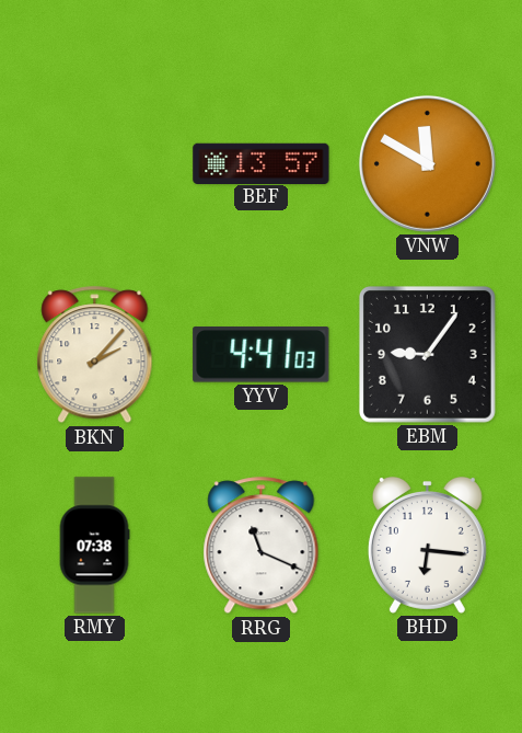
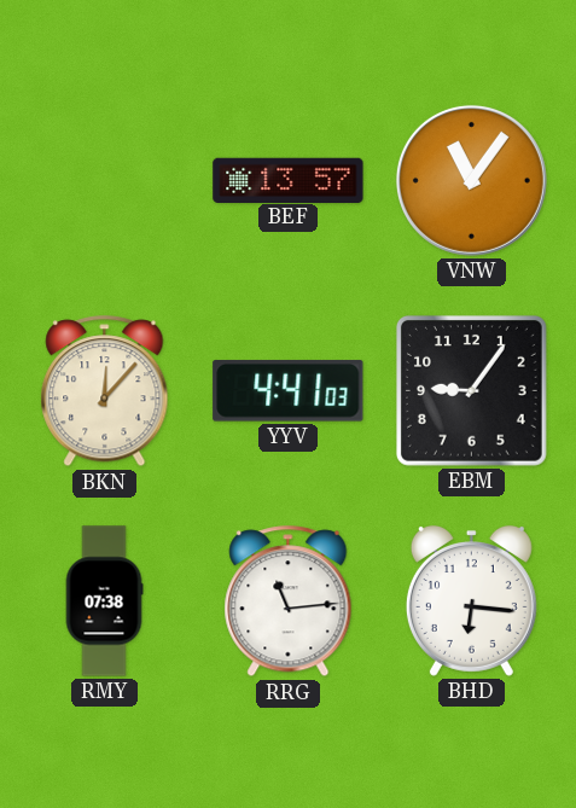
VNW: 11:50 -> 11:06 (471, 180)
BKN: 2:07 -> 12:07 (105, 391)
RRG: 11:19 -> 11:14 (289, 601)
